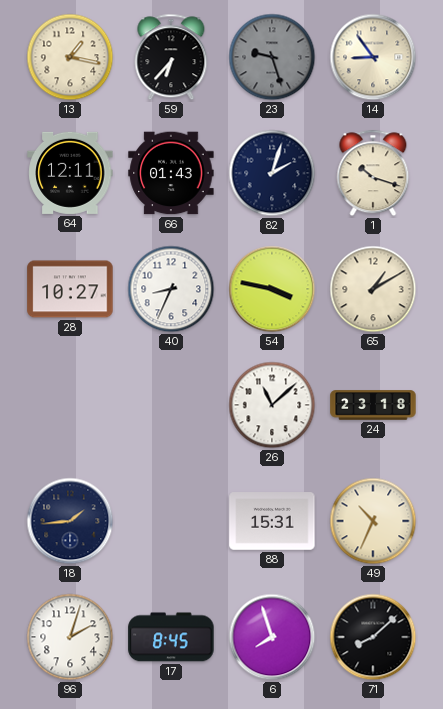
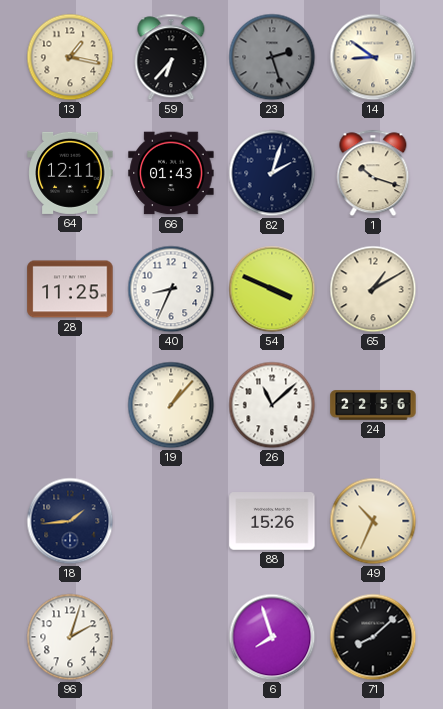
23: 9:27 -> 2:27 (272, 57)
14: 8:54 -> 8:51 (373, 57)
28: 10:27 -> 11:25 (70, 289)
54: 3:47 -> 3:49 (272, 289)
19: none -> 1:07 (171, 405)
24: 23:18 -> 22:56 (373, 405)
88: 15:31 -> 15:26 (272, 521)
17: 8:45 -> none (171, 637)
